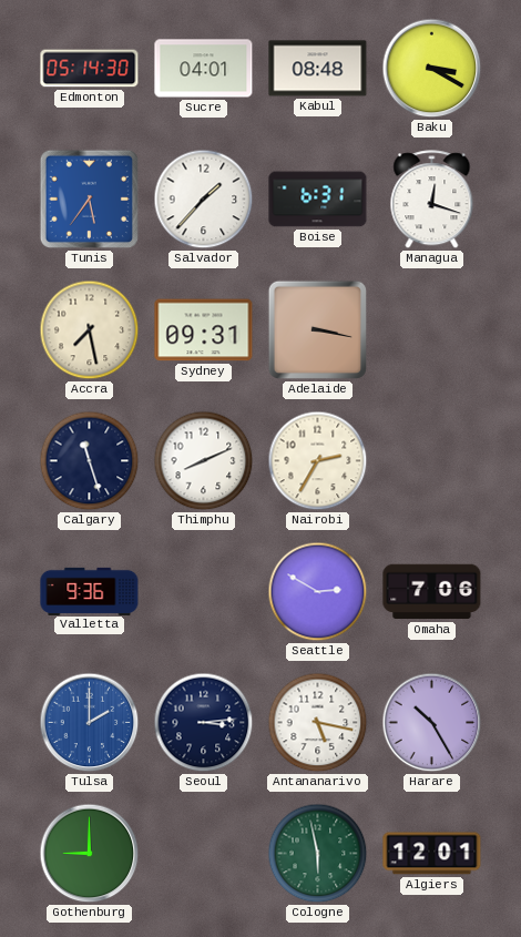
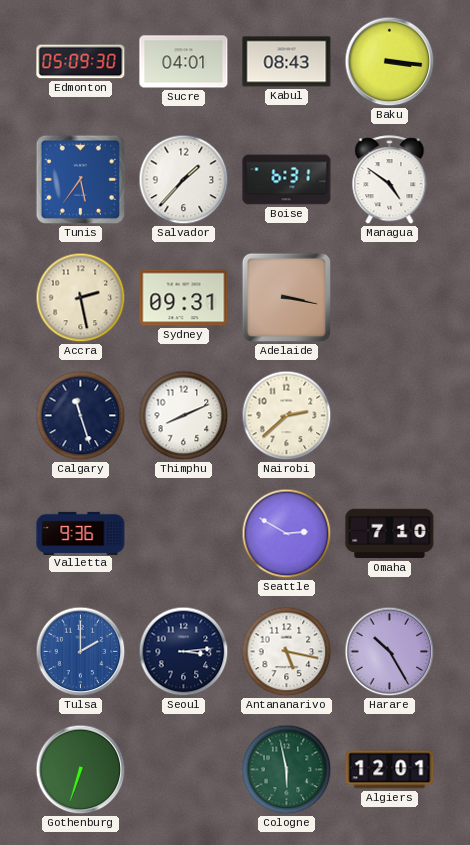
Edmonton: 05:14 -> 05:09 (81, 62)
Kabul: 08:48 -> 08:43 (287, 62)
Baku: 3:20 -> 3:16 (390, 62)
Managua: 12:18 -> 4:51 (390, 180)
Accra: 7:28 -> 2:28 (81, 298)
Nairobi: 2:35 -> 2:38 (287, 416)
Omaha: 7:06 -> 7:10 (390, 534)
Gothenburg: 9:00 -> 6:33 (81, 770)
